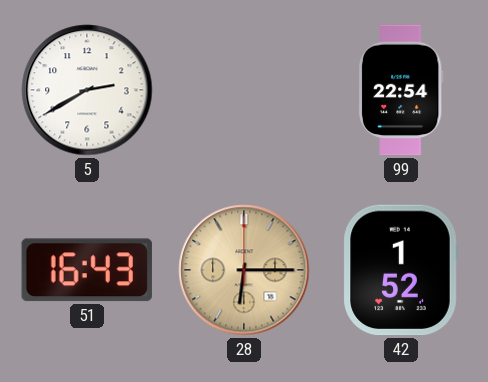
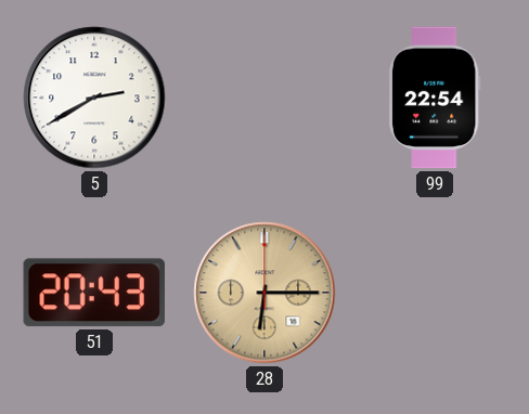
51: 16:43 -> 20:43 (94, 293)
42: 1:52 -> none (401, 270)
